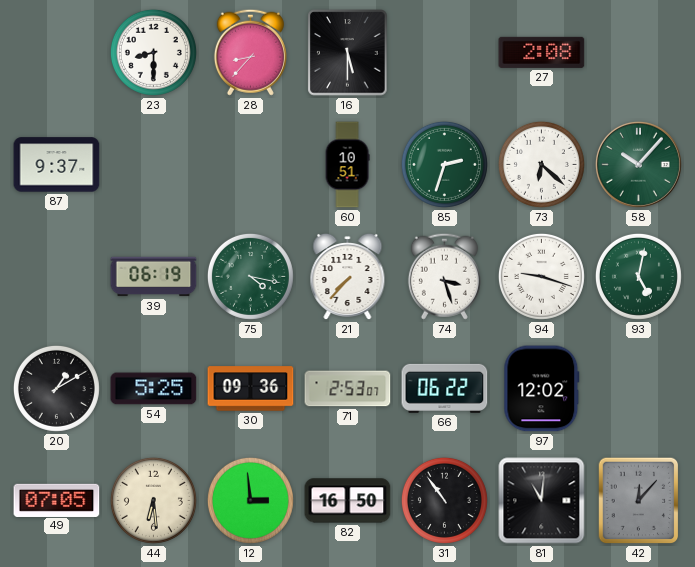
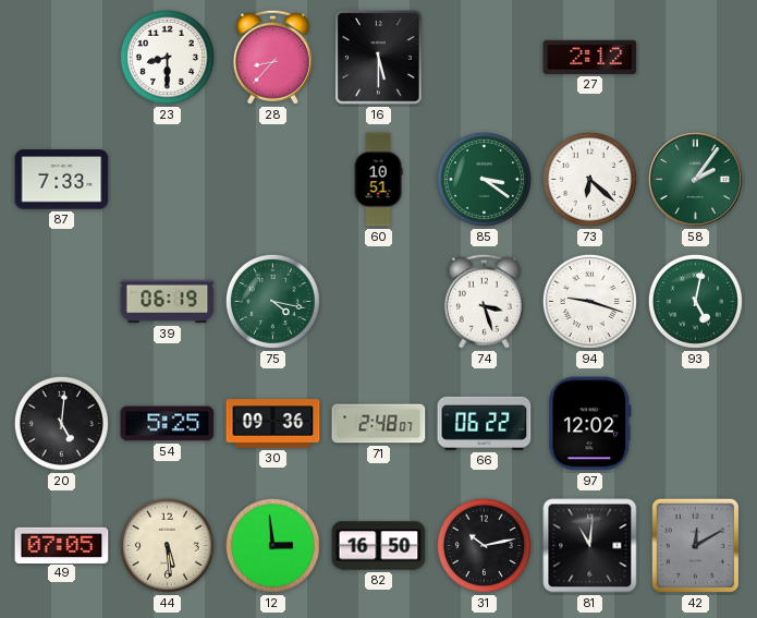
27: 2:08 -> 2:12 (590, 57)
87: 9:37 -> 7:33 (62, 180)
85: 2:33 -> 3:21 (484, 179)
58: 10:07 -> 2:06 (695, 179)
21: 7:37 -> none (348, 277)
20: 1:10 -> 5:01 (61, 423)
71: 2:53 -> 2:48 (379, 424)
44: 6:29 -> 5:29 (167, 545)
31: 10:54 -> 10:13 (484, 545)
42: 12:07 -> 12:10 (696, 546)
